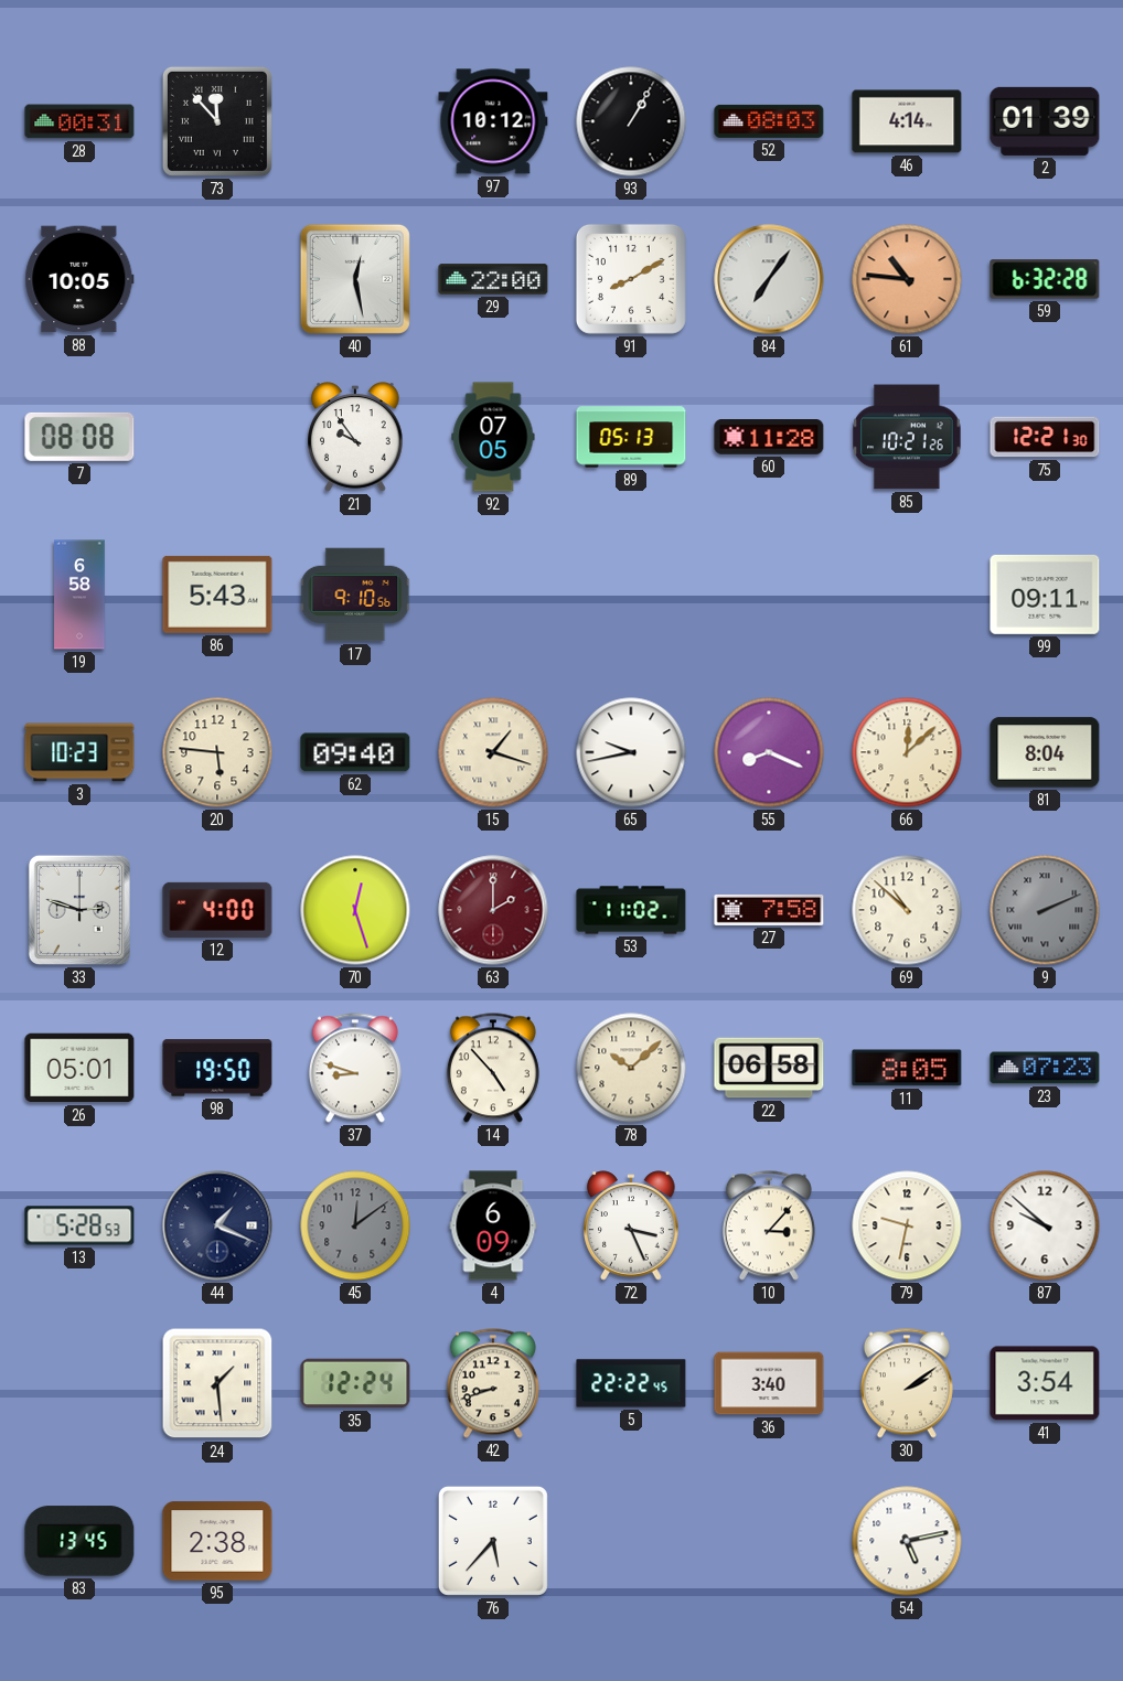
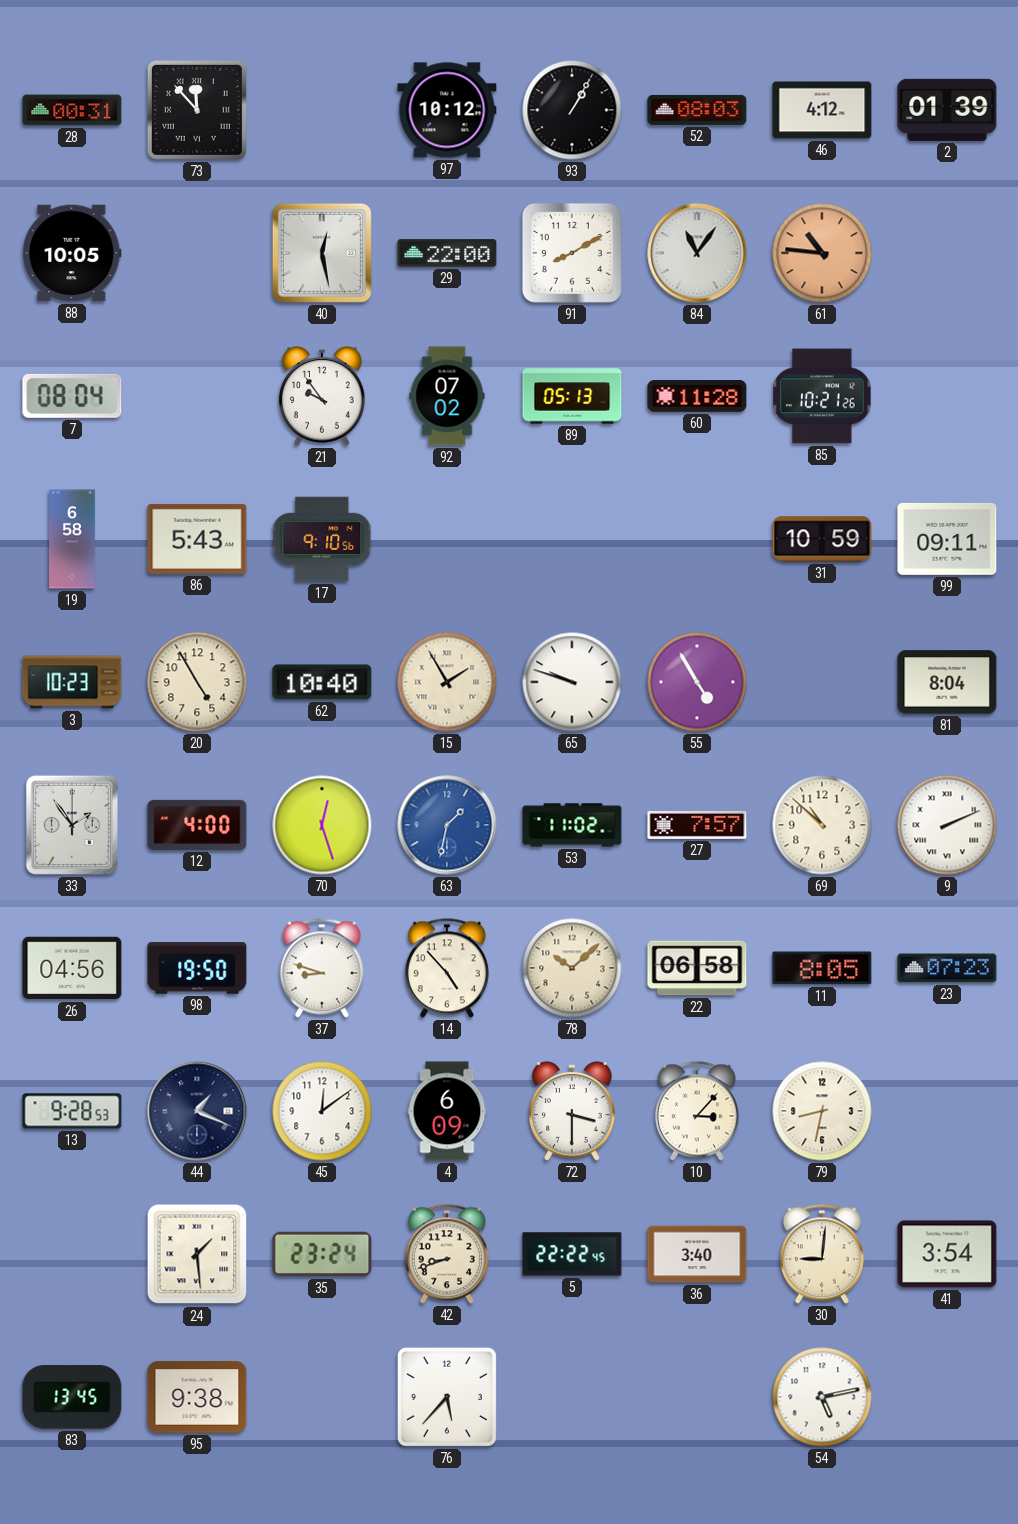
46: 4:14 -> 4:12 (822, 110)
84: 7:06 -> 11:06 (697, 253)
59: 6:32 -> none (1045, 279)
7: 08:08 -> 08:04 (72, 396)
92: 07:05 -> 07:02 (447, 396)
75: 12:21 -> none (1045, 437)
31: none -> 10:59 (822, 539)
20: 5:46 -> 4:55 (197, 682)
62: 09:40 -> 10:40 (322, 682)
15: 1:18 -> 1:55 (447, 682)
65: 9:43 -> 9:48 (572, 682)
55: 8:19 -> 4:55 (697, 682)
66: 12:08 -> none (907, 752)
33: 2:48 -> 1:54 (72, 825)
63: 2:00 -> 1:32 (447, 825)
63 dial: burgundy -> blue (447, 825)
27: 7:58 -> 7:57 (697, 825)
9 dial: grey -> white (947, 825)
26: 05:01 -> 04:56 (72, 968)
13: 5:28 -> 9:28 (72, 1111)
45 dial: grey -> white (322, 1111)
72: 3:26 -> 3:30 (572, 1111)
79: 9:32 -> 8:32 (822, 1111)
87: 9:52 -> none (1045, 1225)
35: 12:24 -> 23:24 (322, 1254)
30: 2:09 -> 9:01 (822, 1254)
95: 2:38 -> 9:38 (197, 1397)
